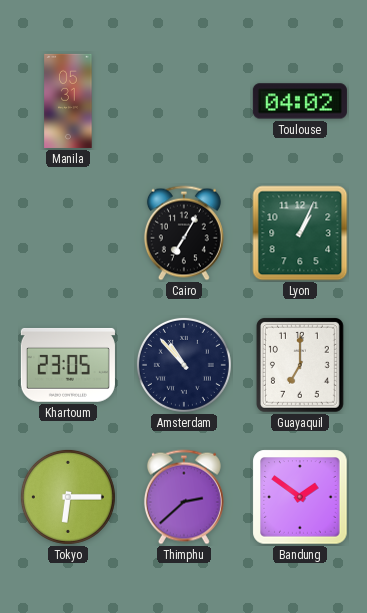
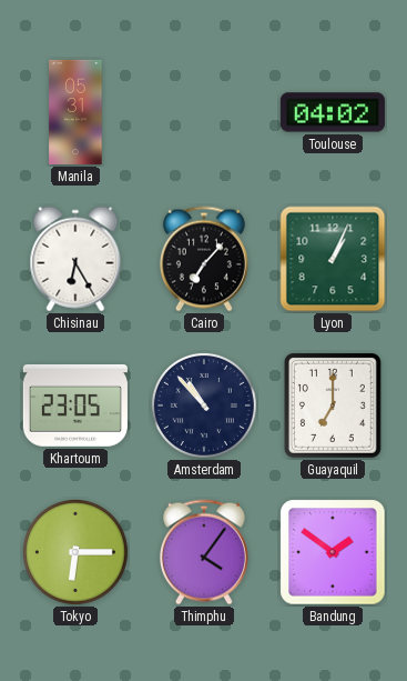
Chisinau: none -> 6:25 (75, 259)
Cairo: 7:05 -> 7:07 (204, 259)
Thimphu: 2:38 -> 4:06 (204, 552)
